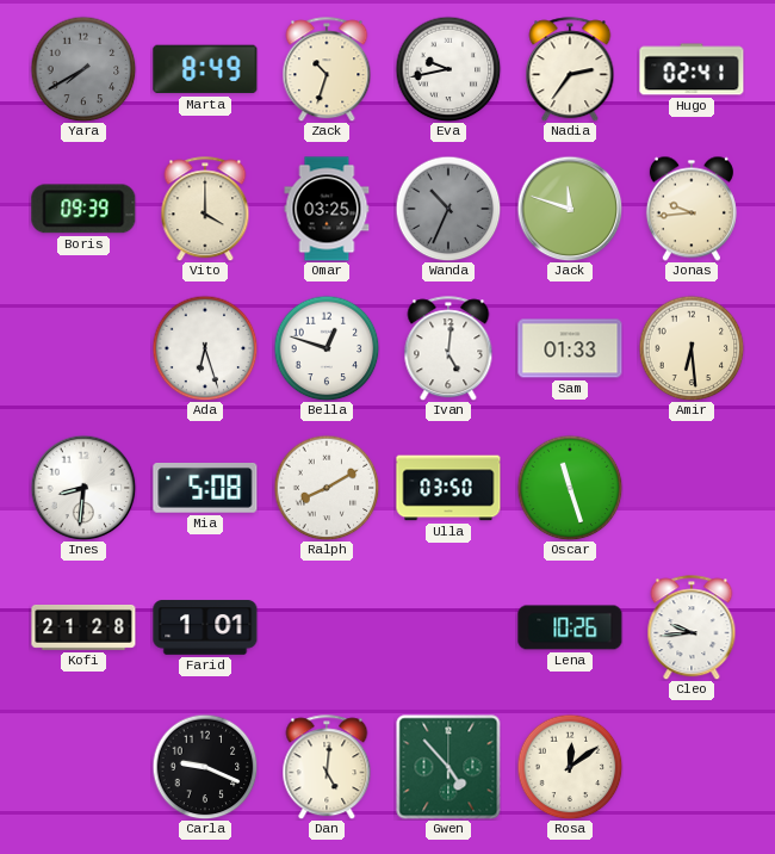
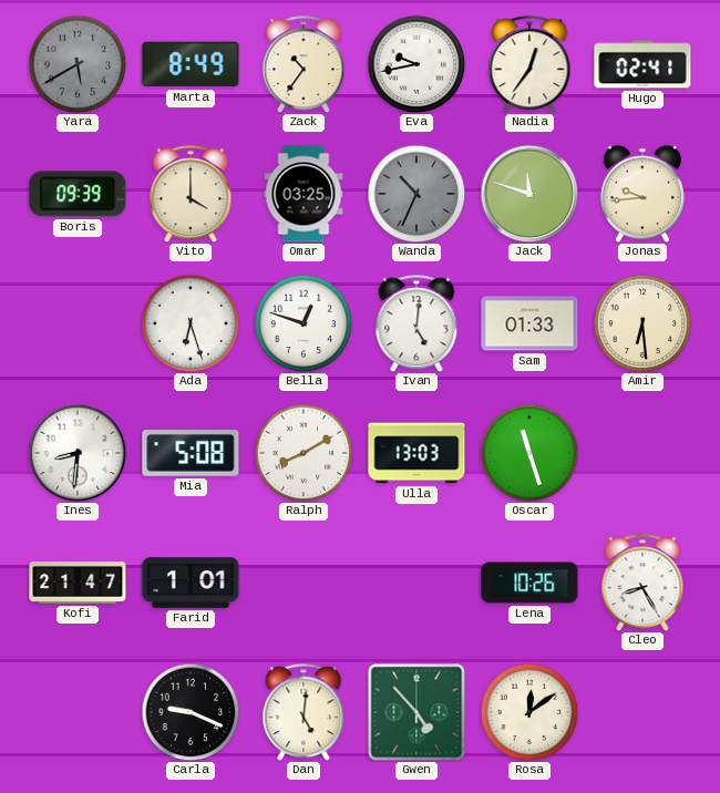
Yara: 7:40 -> 5:40 (78, 64)
Zack: 10:33 -> 10:36 (304, 64)
Nadia: 2:36 -> 12:36 (529, 64)
Ulla: 03:50 -> 13:03 (416, 453)
Kofi: 21:28 -> 21:47 (78, 583)
Cleo: 9:44 -> 8:25 (642, 583)
